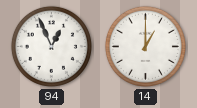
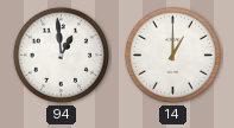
94: 12:56 -> 12:59 (61, 55)
